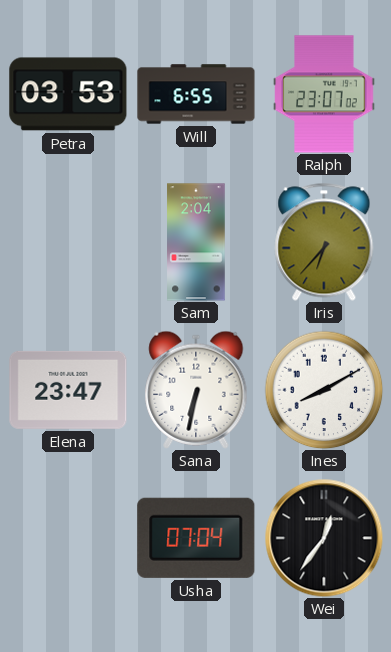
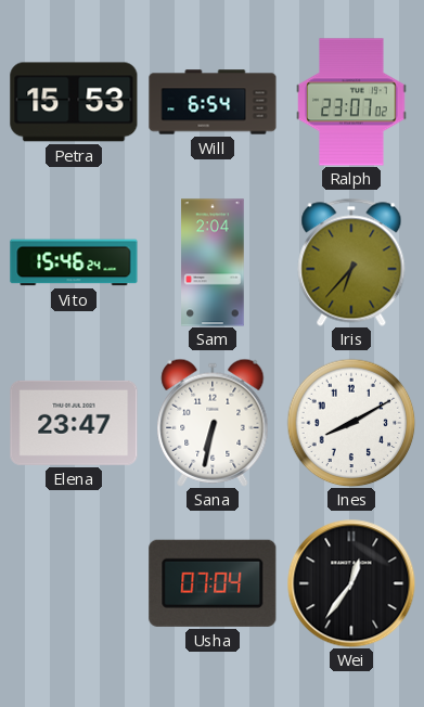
Petra: 03:53 -> 15:53 (74, 102)
Will: 6:55 -> 6:54 (213, 102)
Vito: none -> 15:46 (74, 262)
